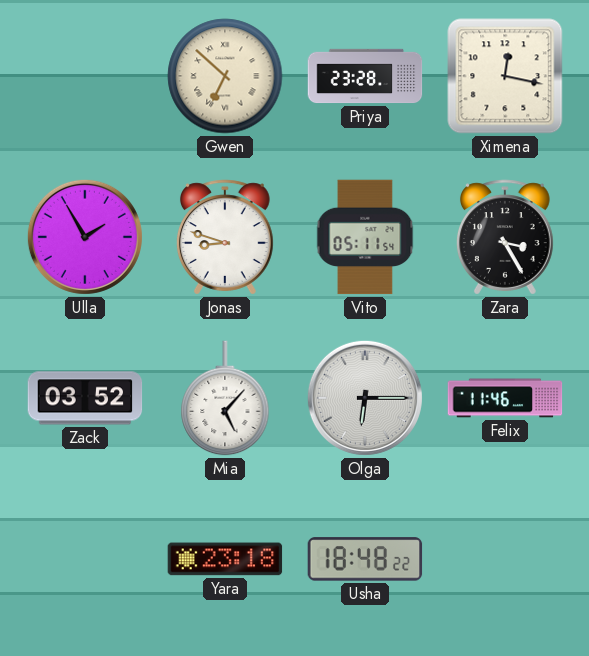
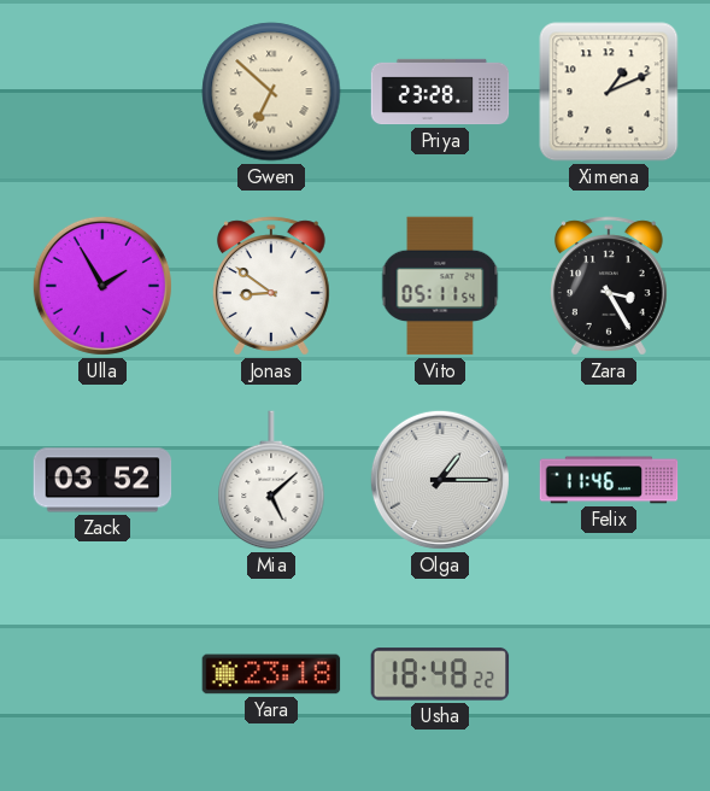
Ximena: 12:17 -> 1:11 (609, 92)
Jonas: 8:48 -> 8:51 (271, 286)
Mia: 5:07 -> 5:08 (271, 480)
Olga: 6:15 -> 1:15 (440, 480)
